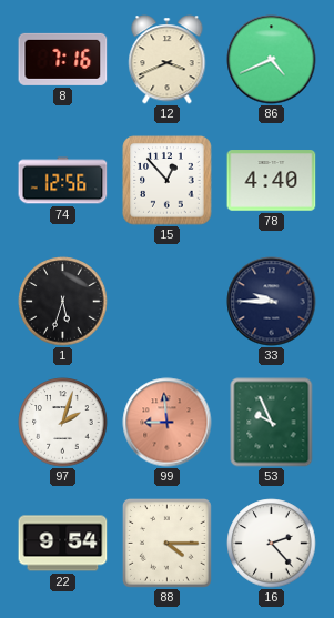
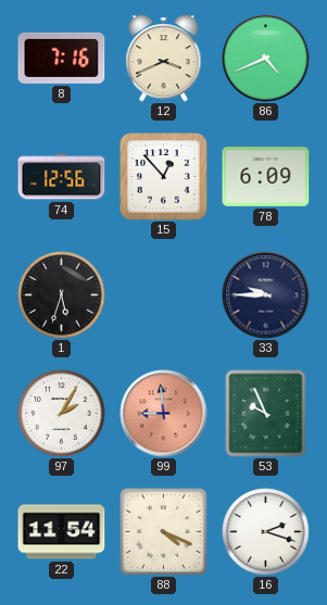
78: 4:40 -> 6:09 (266, 177)
97: 2:03 -> 2:05 (62, 414)
22: 9:54 -> 11:54 (62, 532)
88: 4:15 -> 4:19 (164, 532)
16: 2:23 -> 2:18 (266, 532)
